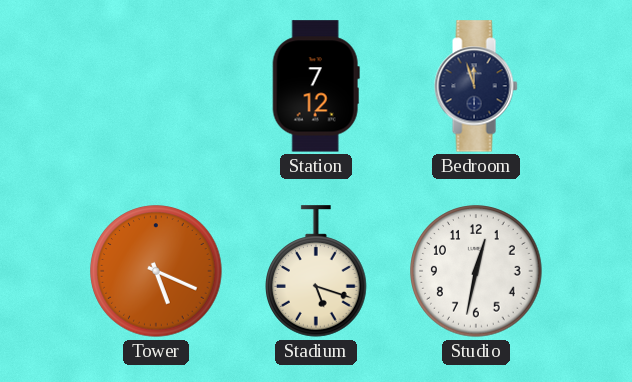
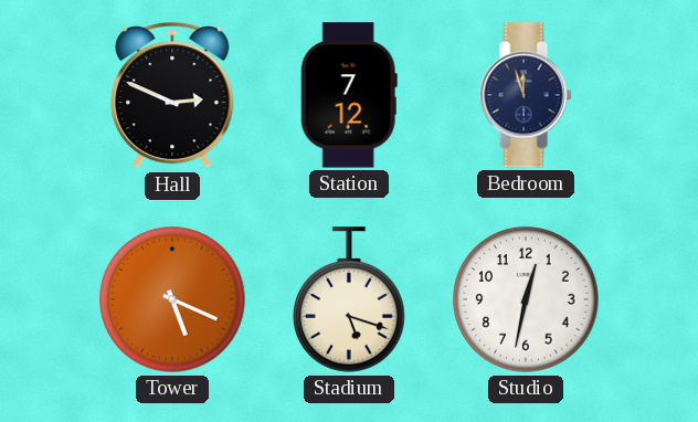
Hall: none -> 2:49 (172, 95)
